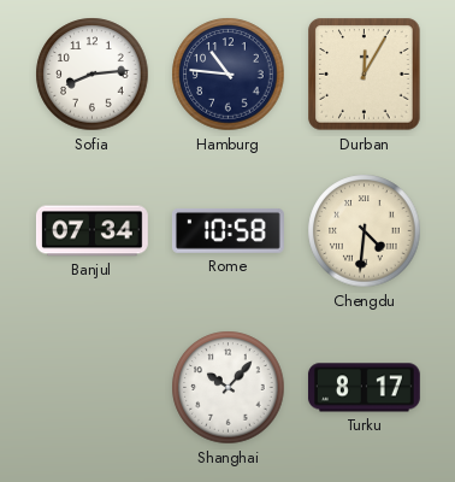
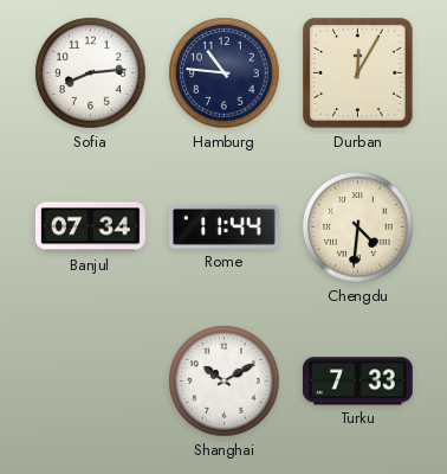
Rome: 10:58 -> 11:44 (223, 226)
Shanghai: 10:07 -> 10:10 (225, 382)
Turku: 8:17 -> 7:33 (357, 382)
